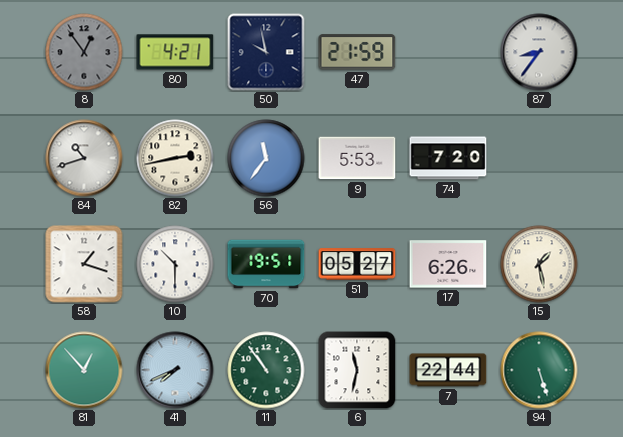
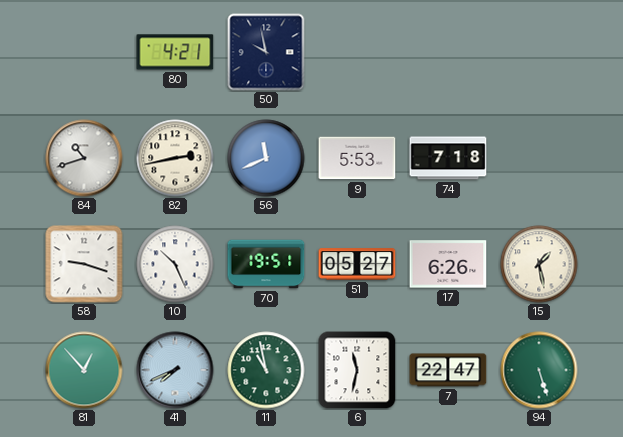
8: 12:54 -> none (84, 52)
47: 21:59 -> none (357, 52)
87: 8:36 -> none (539, 52)
56: 11:36 -> 11:41 (266, 158)
74: 7:20 -> 7:18 (448, 158)
58: 1:18 -> 9:18 (84, 264)
10: 10:30 -> 10:26 (175, 264)
11: 10:54 -> 10:58 (266, 370)
7: 22:44 -> 22:47 (448, 370)
